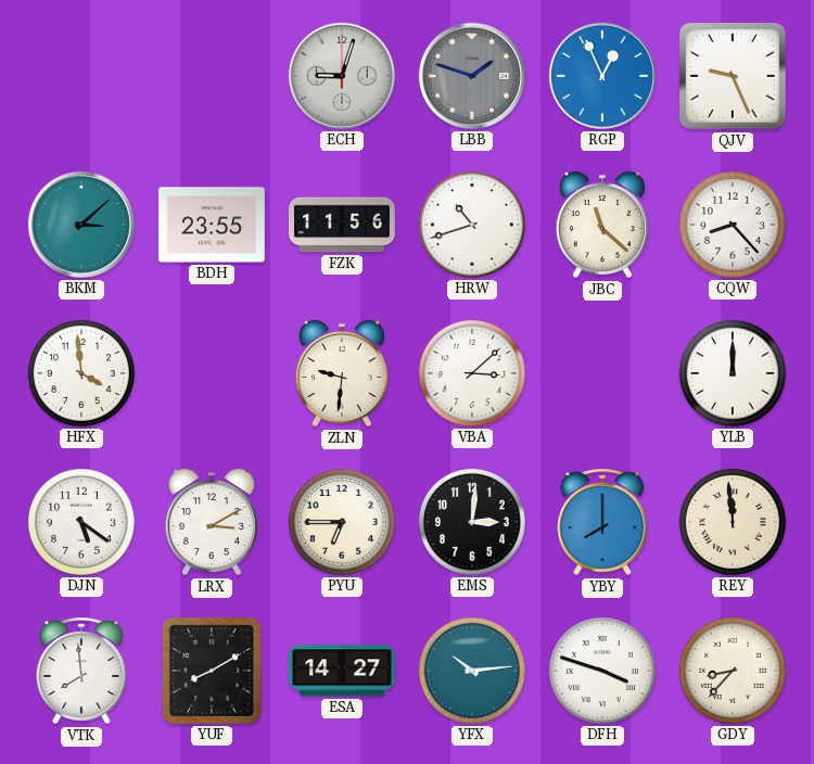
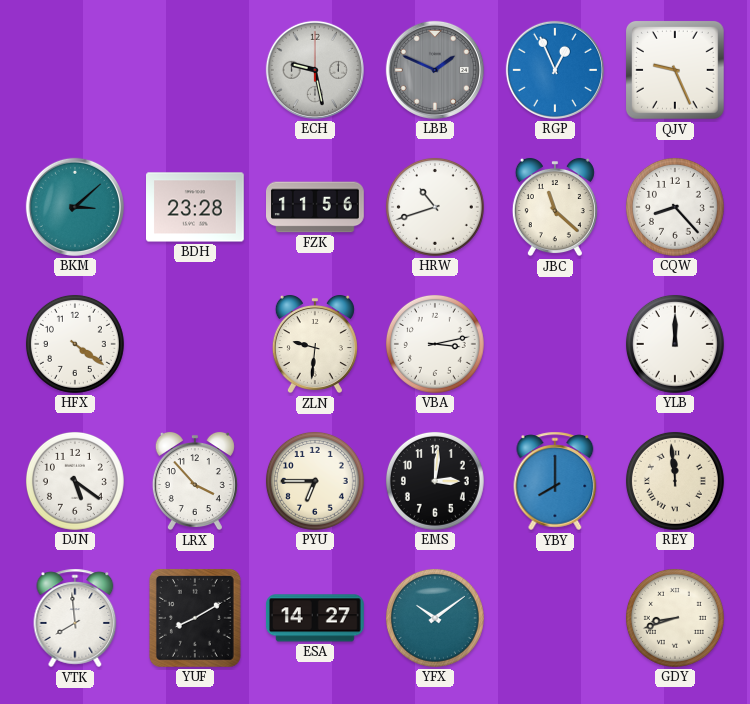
ECH: 9:03 -> 9:28 (315, 70)
LBB: 1:48 -> 1:49 (435, 70)
BDH: 23:55 -> 23:28 (196, 207)
HFX: 3:59 -> 4:21 (75, 344)
VBA: 3:08 -> 3:13 (435, 344)
LRX: 3:10 -> 3:53 (195, 481)
YFX: 10:14 -> 10:09 (435, 618)
DFH: 3:48 -> none (602, 671)
GDY: 8:37 -> 8:42 (675, 618)
